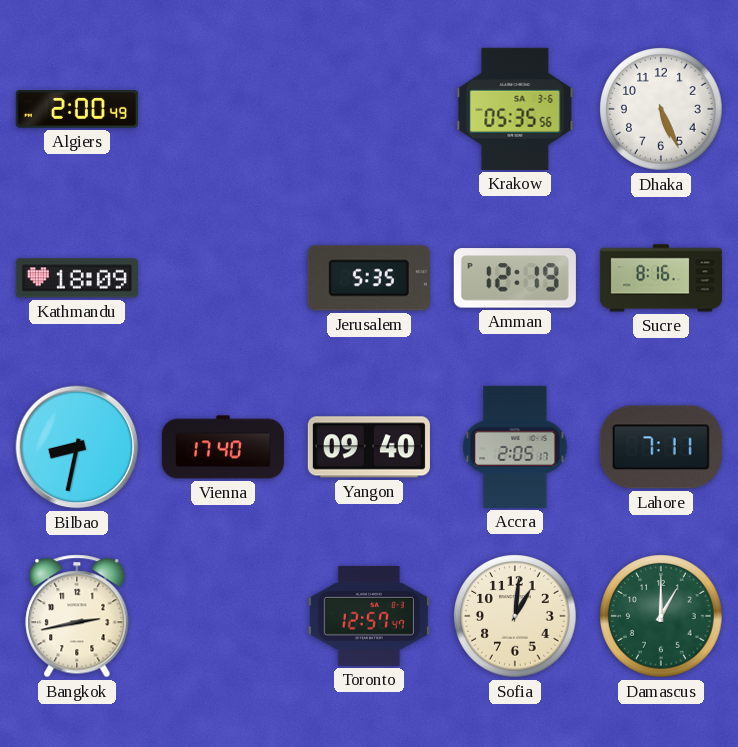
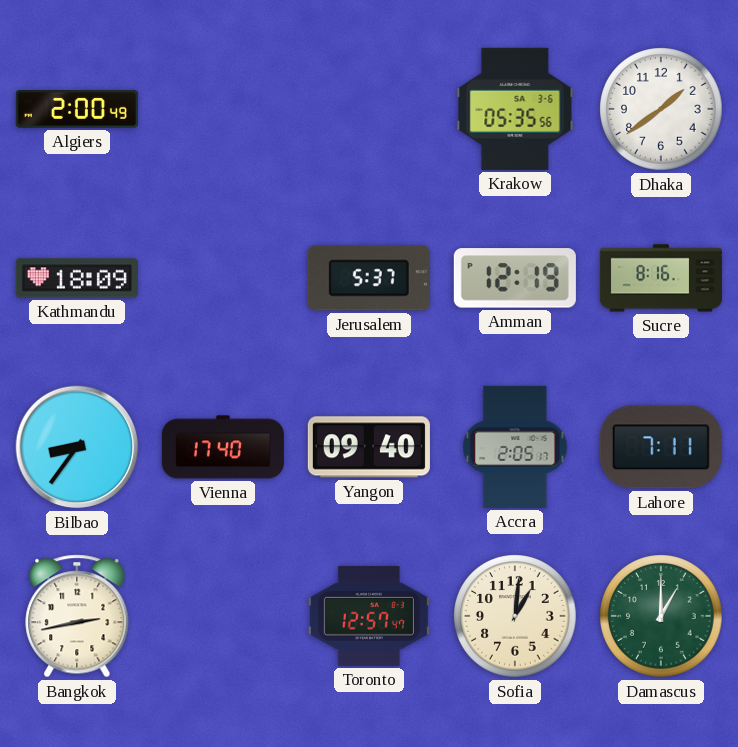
Dhaka: 5:26 -> 1:39 (661, 109)
Jerusalem: 5:35 -> 5:37 (369, 278)
Bilbao: 8:32 -> 8:36 (77, 447)
